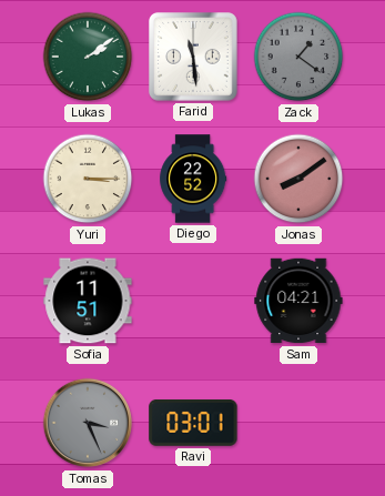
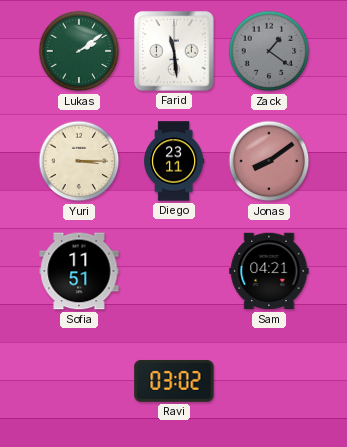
Diego: 22:52 -> 23:11 (174, 161)
Tomas: 3:26 -> none (88, 423)
Ravi: 03:01 -> 03:02 (174, 381)
